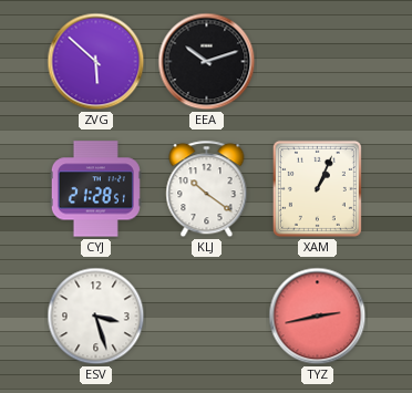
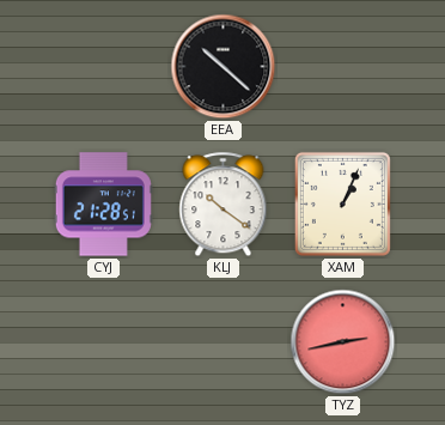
ZVG: 5:52 -> none (96, 62)
EEA: 10:12 -> 10:22 (224, 67)
ESV: 3:27 -> none (96, 317)
